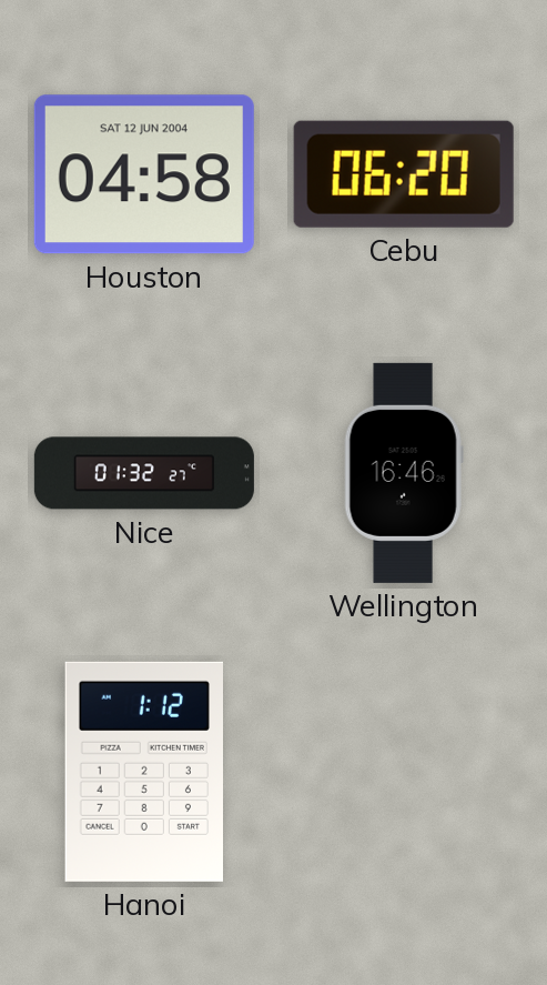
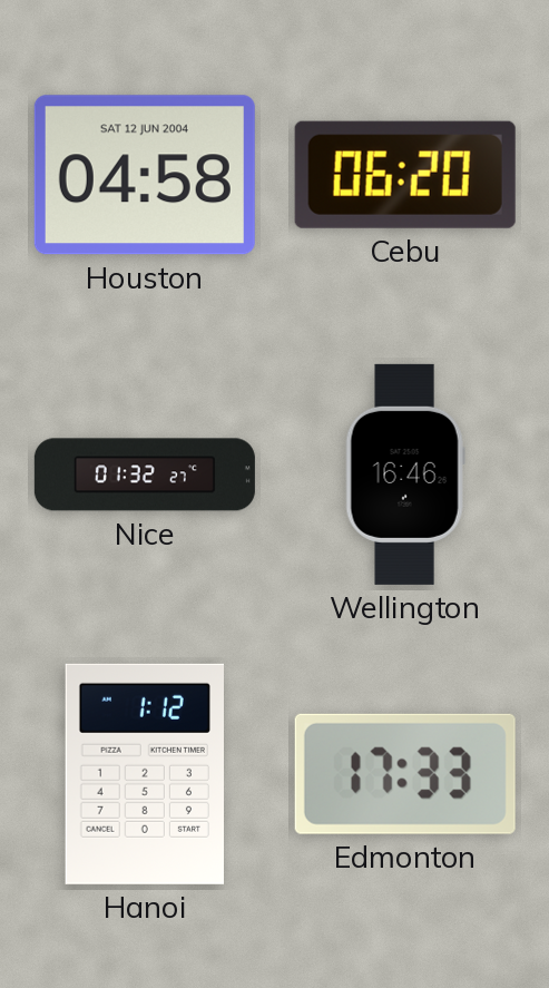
Edmonton: none -> 17:33 (405, 774)
